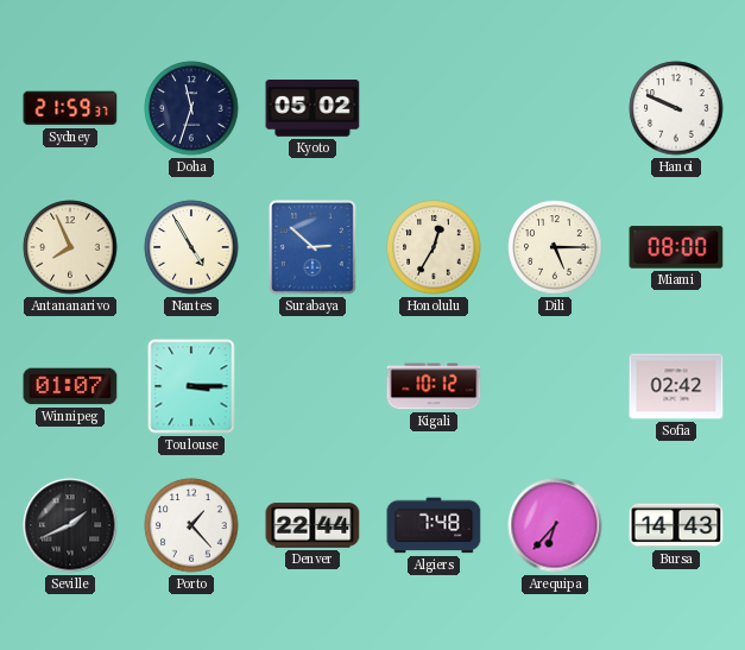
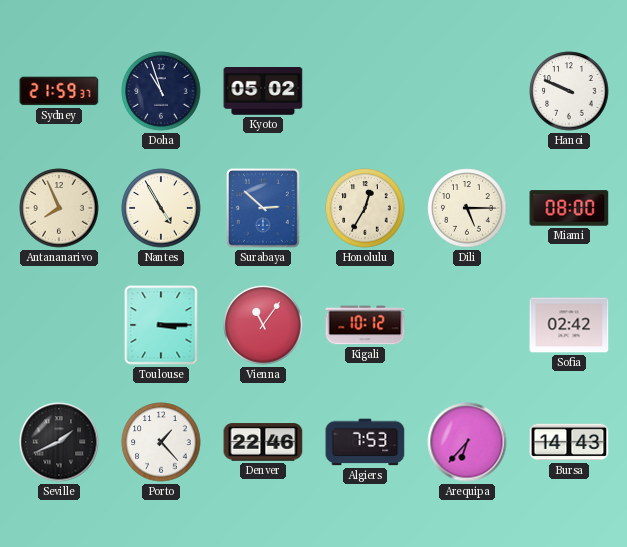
Doha: 11:33 -> 10:57 (161, 91)
Winnipeg: 01:07 -> none (70, 386)
Vienna: none -> 11:06 (263, 325)
Denver: 22:44 -> 22:46 (263, 442)
Algiers: 7:48 -> 7:53 (365, 442)
